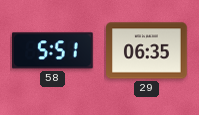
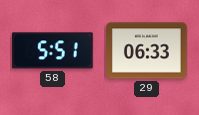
29: 06:35 -> 06:33 (147, 51)
